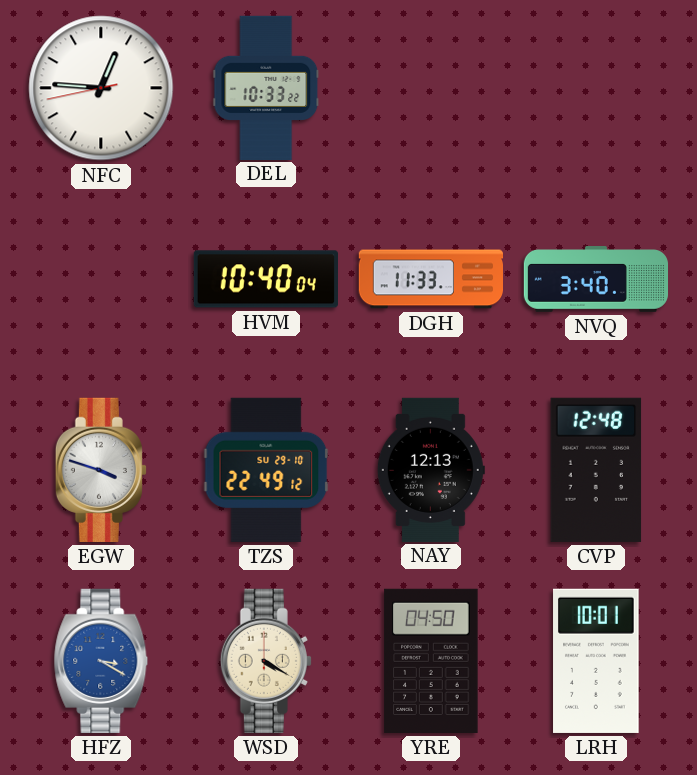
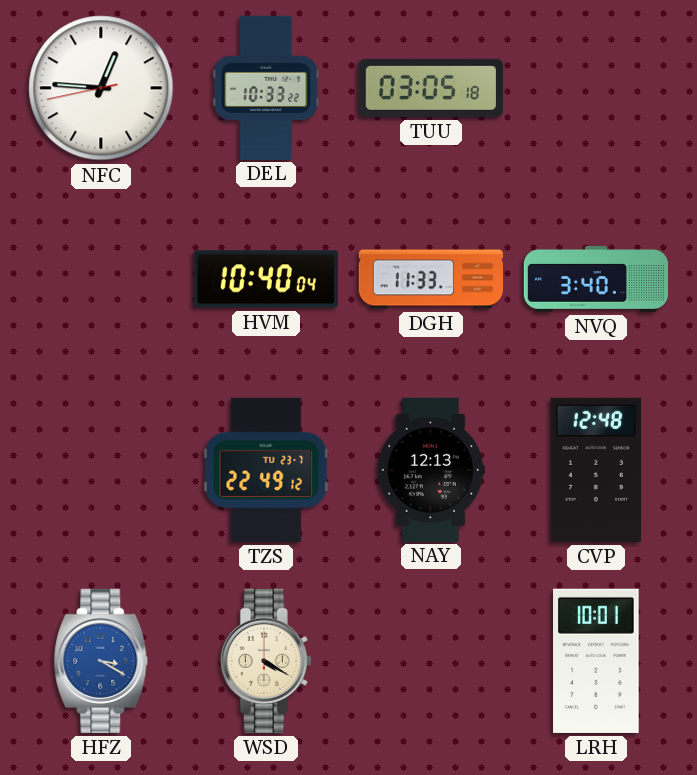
TUU: none -> 03:05 (431, 88)
EGW: 3:48 -> none (101, 470)
TZS date: SU 29-10 -> TU 23-7 (266, 470)
YRE: 04:50 -> none (431, 661)
